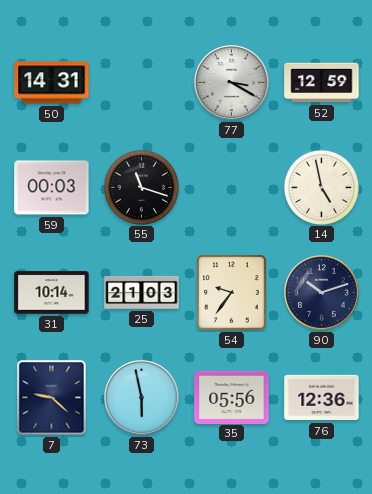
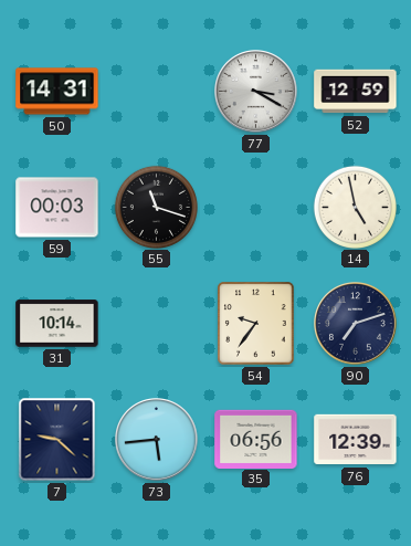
25: 21:03 -> none (142, 292)
90: 10:12 -> 7:12 (356, 324)
73: 5:58 -> 5:44 (157, 440)
35: 05:56 -> 06:56 (256, 439)
76: 12:36 -> 12:39 (356, 440)
